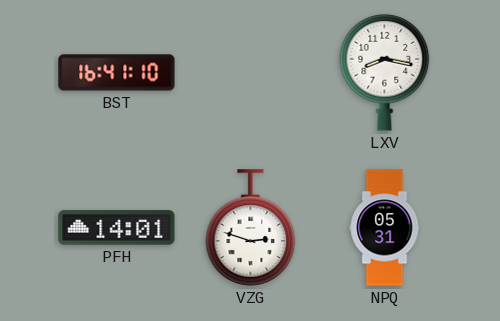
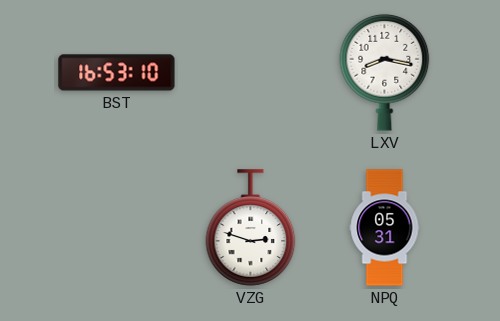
BST: 16:41 -> 16:53 (117, 73)
PFH: 14:01 -> none (117, 228)
